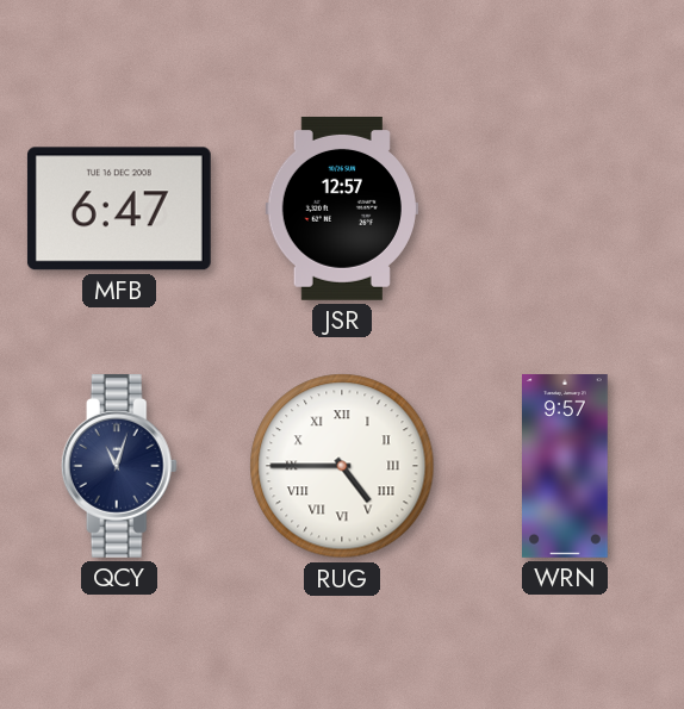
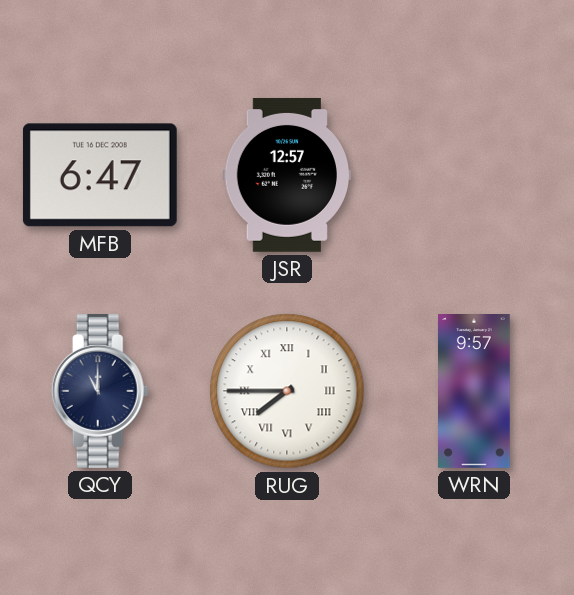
QCY: 11:03 -> 11:00 (100, 391)
RUG: 4:45 -> 7:45 (287, 391)
